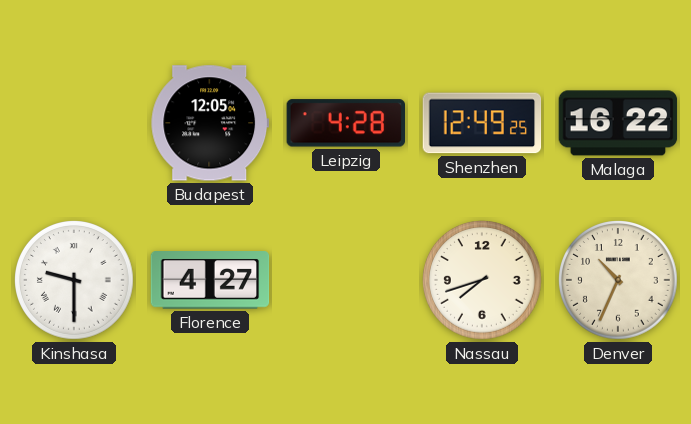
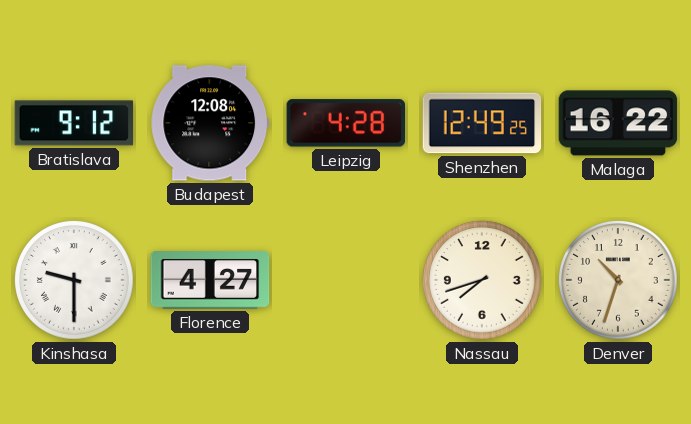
Bratislava: none -> 9:12 (74, 123)
Budapest: 12:05 -> 12:08 (210, 123)
Denver: 10:34 -> 10:33 (619, 281)
